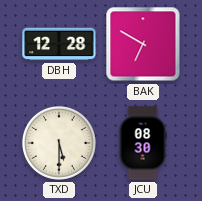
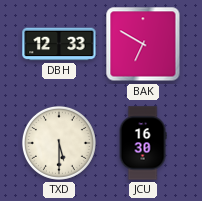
DBH: 12:28 -> 12:33 (59, 44)
JCU: 08:30 -> 16:30 (143, 143)
